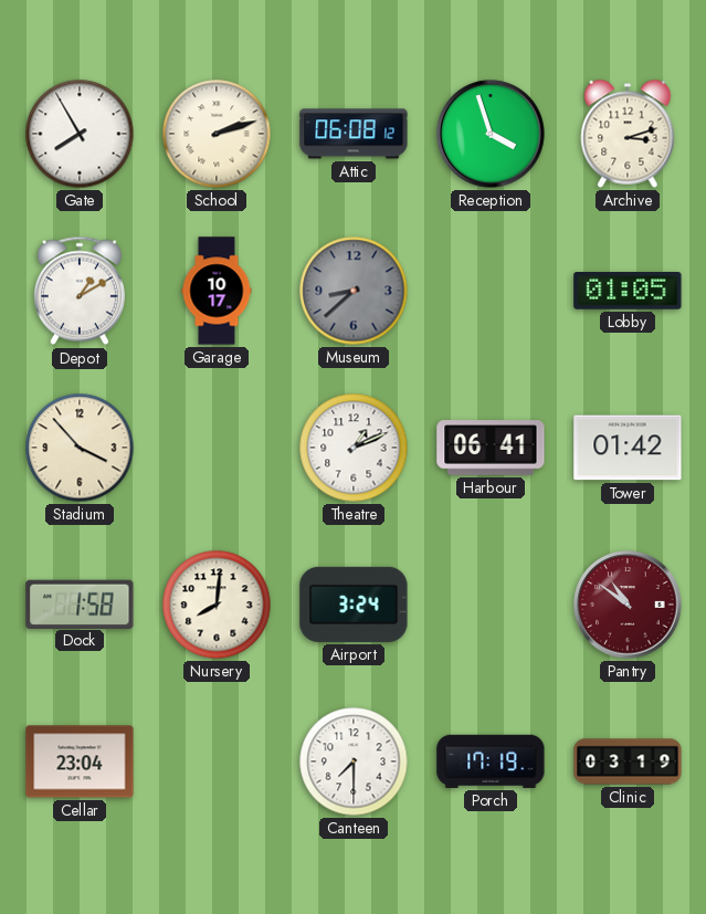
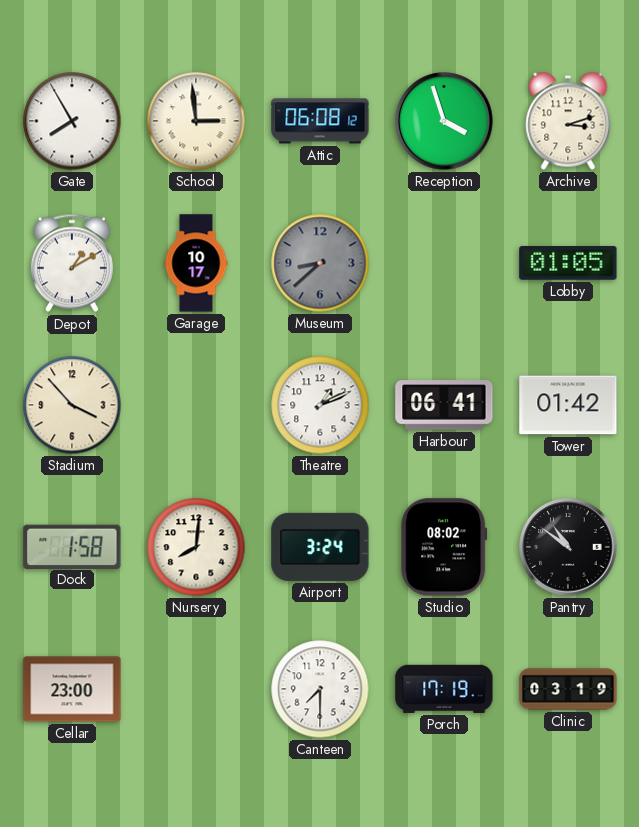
School: 2:12 -> 2:59 (196, 121)
Studio: none -> 08:02 (444, 547)
Pantry dial: burgundy -> black (568, 547)
Cellar: 23:04 -> 23:00 (72, 689)
